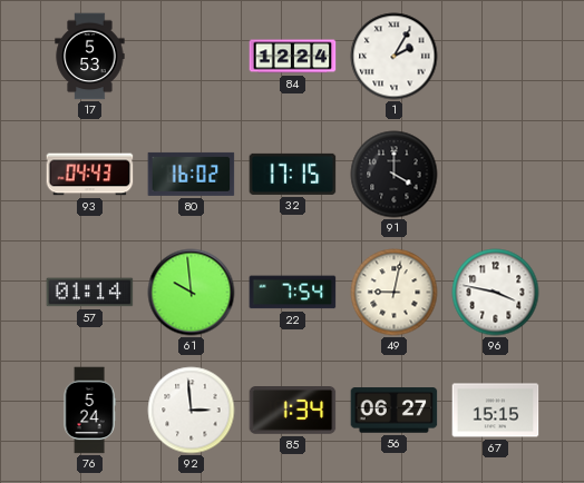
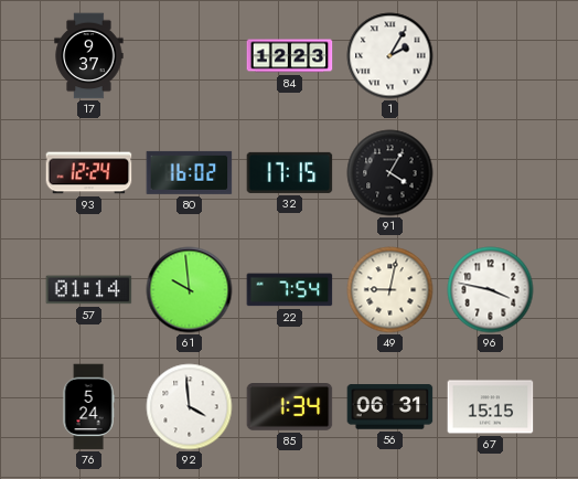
17: 5:53 -> 9:37 (89, 56)
84: 12:24 -> 12:23 (290, 56)
93: 04:43 -> 12:24 (89, 173)
91: 4:00 -> 4:05 (390, 173)
92: 2:59 -> 3:59 (190, 407)
56: 06:27 -> 06:31 (390, 407)
